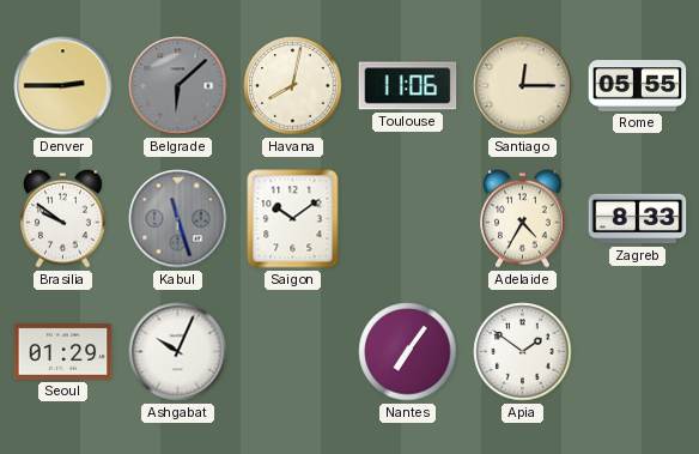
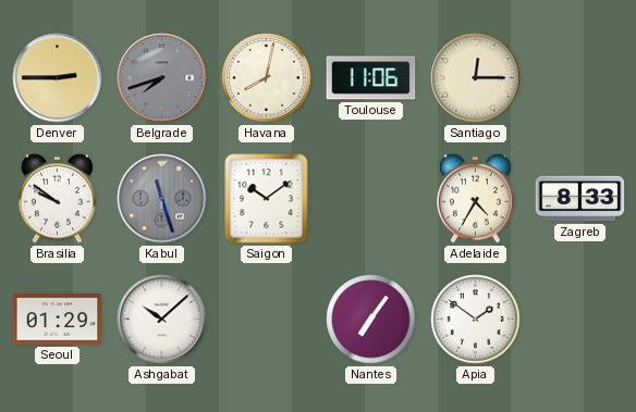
Belgrade: 6:08 -> 7:42 (162, 78)
Rome: 05:55 -> none (638, 86)
Ashgabat: 10:04 -> 10:08 (162, 320)
